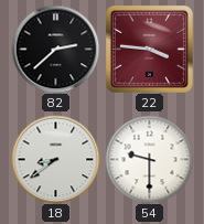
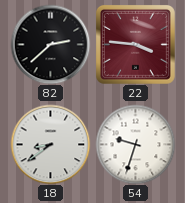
54: 9:30 -> 9:33 (135, 144)
